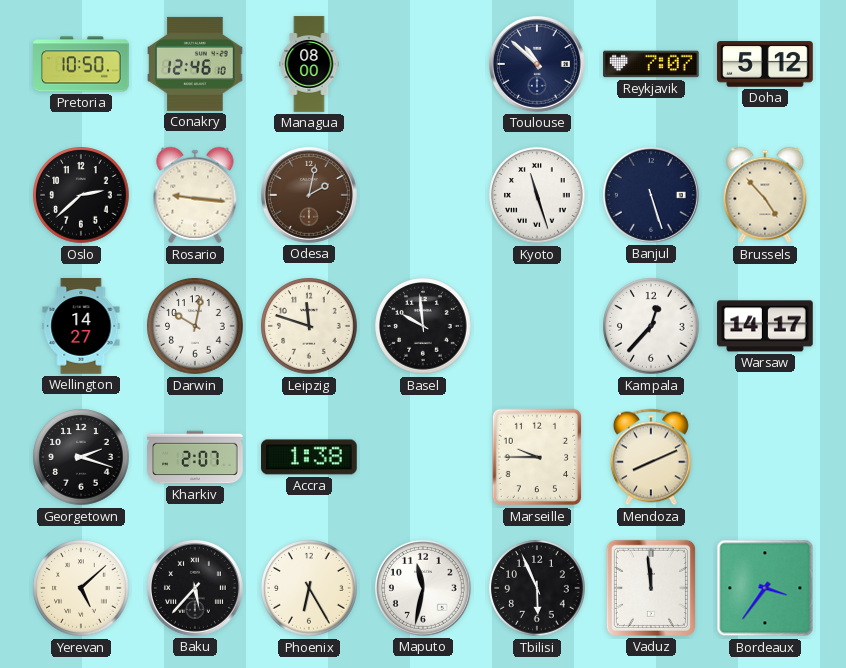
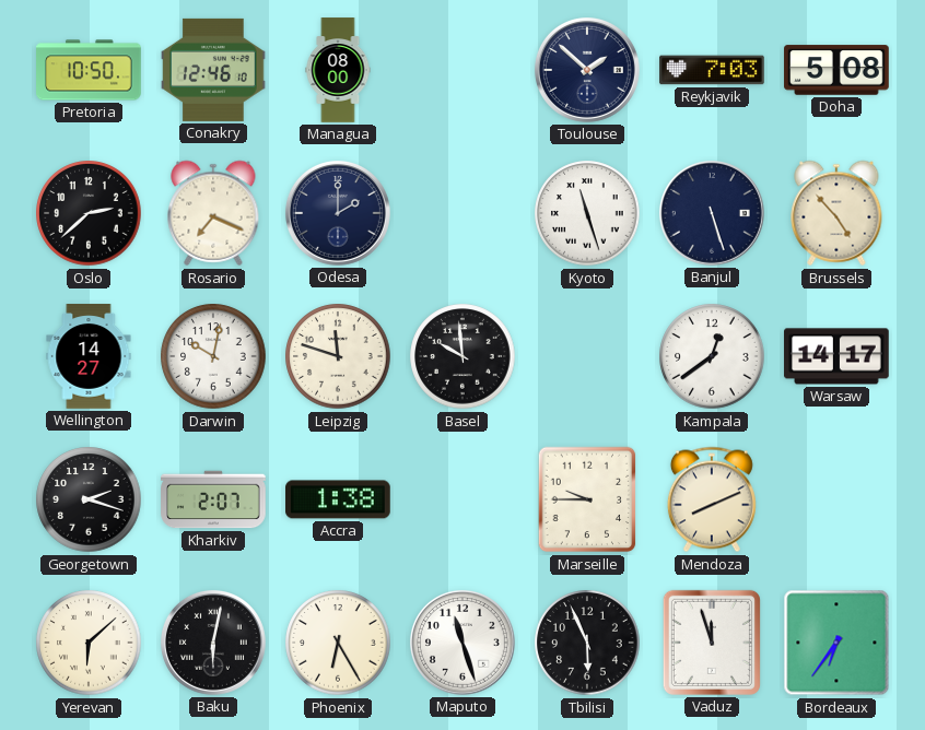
Toulouse: 10:52 -> 1:52 (587, 70)
Reykjavik: 7:07 -> 7:03 (712, 70)
Doha: 5:12 -> 5:08 (836, 70)
Rosario: 9:16 -> 7:19 (213, 213)
Odesa: 2:02 -> 2:00 (338, 213)
Odesa dial: brown -> navy (338, 213)
Kampala: 12:37 -> 12:39 (712, 356)
Yerevan: 5:08 -> 6:08 (89, 643)
Baku: 5:37 -> 6:02 (213, 643)
Maputo: 11:32 -> 11:27 (463, 643)
Vaduz: 11:59 -> 11:57 (712, 643)
Bordeaux: 3:36 -> 6:36 (836, 643)
